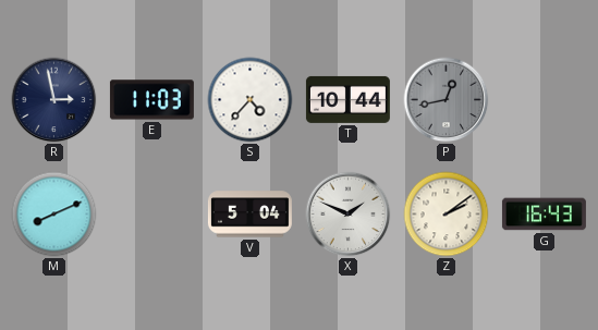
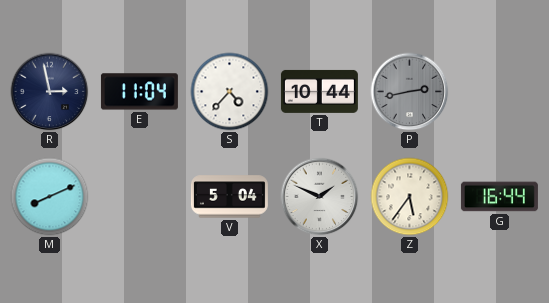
E: 11:03 -> 11:04 (139, 92)
P: 12:43 -> 2:43 (410, 92)
Z: 2:09 -> 5:36 (410, 197)
G: 16:43 -> 16:44 (499, 197)
